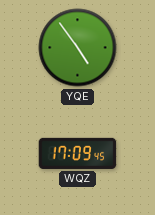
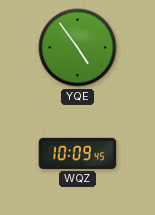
WQZ: 17:09 -> 10:09 (78, 153)
